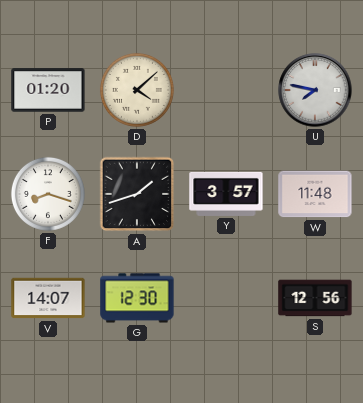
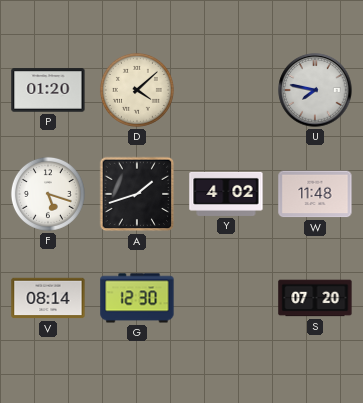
F: 8:18 -> 5:18 (48, 194)
Y: 3:57 -> 4:02 (226, 194)
V: 14:07 -> 08:14 (48, 298)
S: 12:56 -> 07:20 (315, 298)
